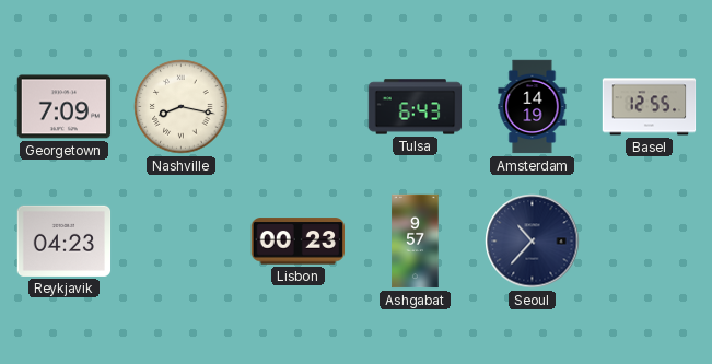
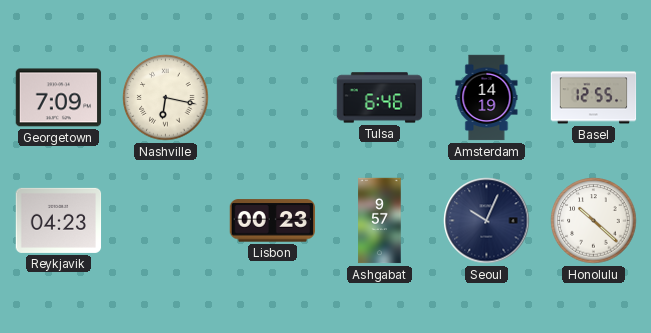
Nashville: 8:17 -> 6:17 (166, 98)
Tulsa: 6:43 -> 6:46 (380, 98)
Seoul: 10:37 -> 10:04 (487, 221)
Honolulu: none -> 10:22 (594, 221)
